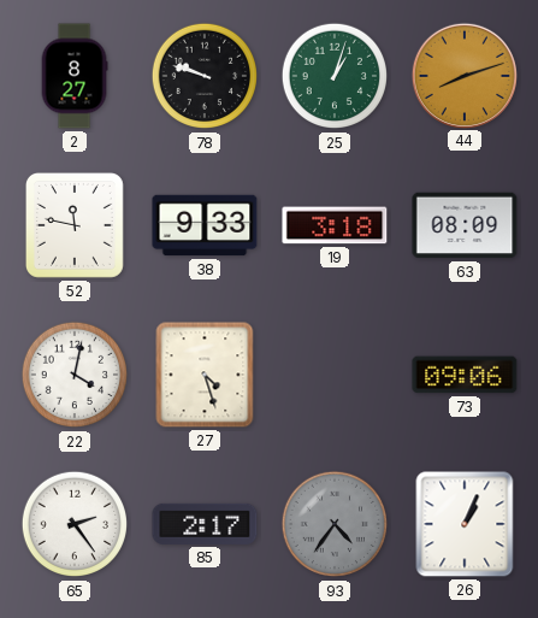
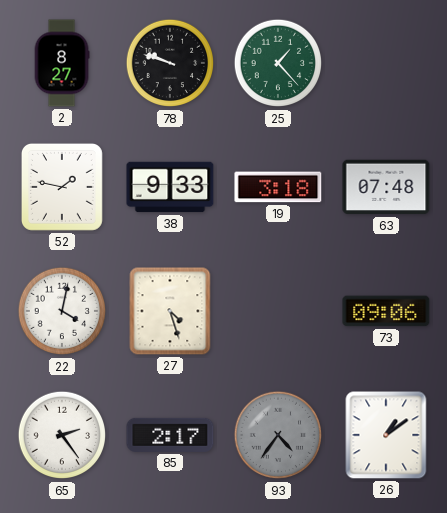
25: 1:03 -> 1:23 (278, 63)
44: 8:12 -> none (463, 75)
52: 11:47 -> 1:47 (62, 187)
63: 08:09 -> 07:48 (386, 187)
26: 1:04 -> 1:09 (386, 435)
